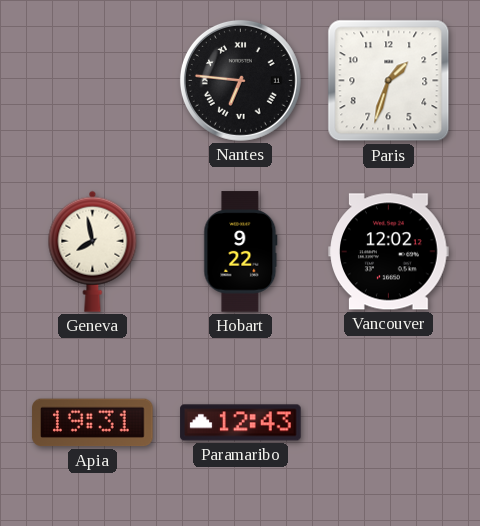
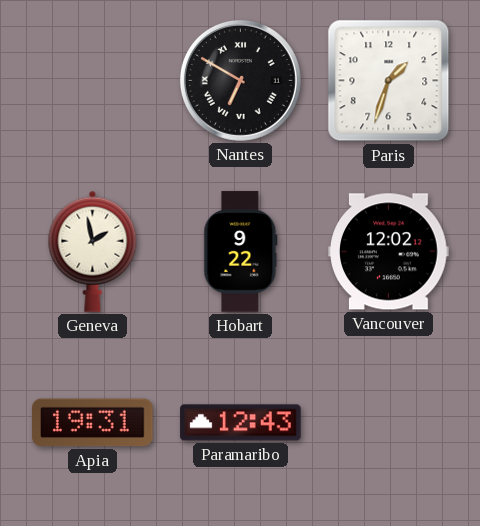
Nantes: 6:46 -> 6:50 (240, 80)
Geneva: 7:58 -> 1:58 (93, 251)
